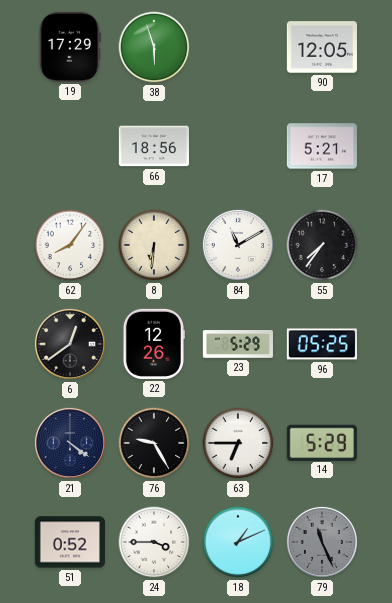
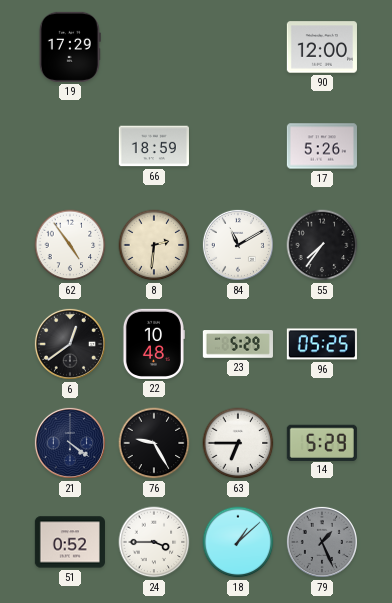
38: 5:57 -> none (154, 47)
90: 12:05 -> 12:00 (322, 47)
66: 18:56 -> 18:59 (154, 146)
17: 5:21 -> 5:26 (322, 146)
62: 8:06 -> 4:54 (70, 245)
8: 6:31 -> 2:31 (154, 245)
22: 12:26 -> 10:48 (153, 344)
18: 1:11 -> 1:08 (238, 542)
79: 11:26 -> 1:26 (322, 542)
